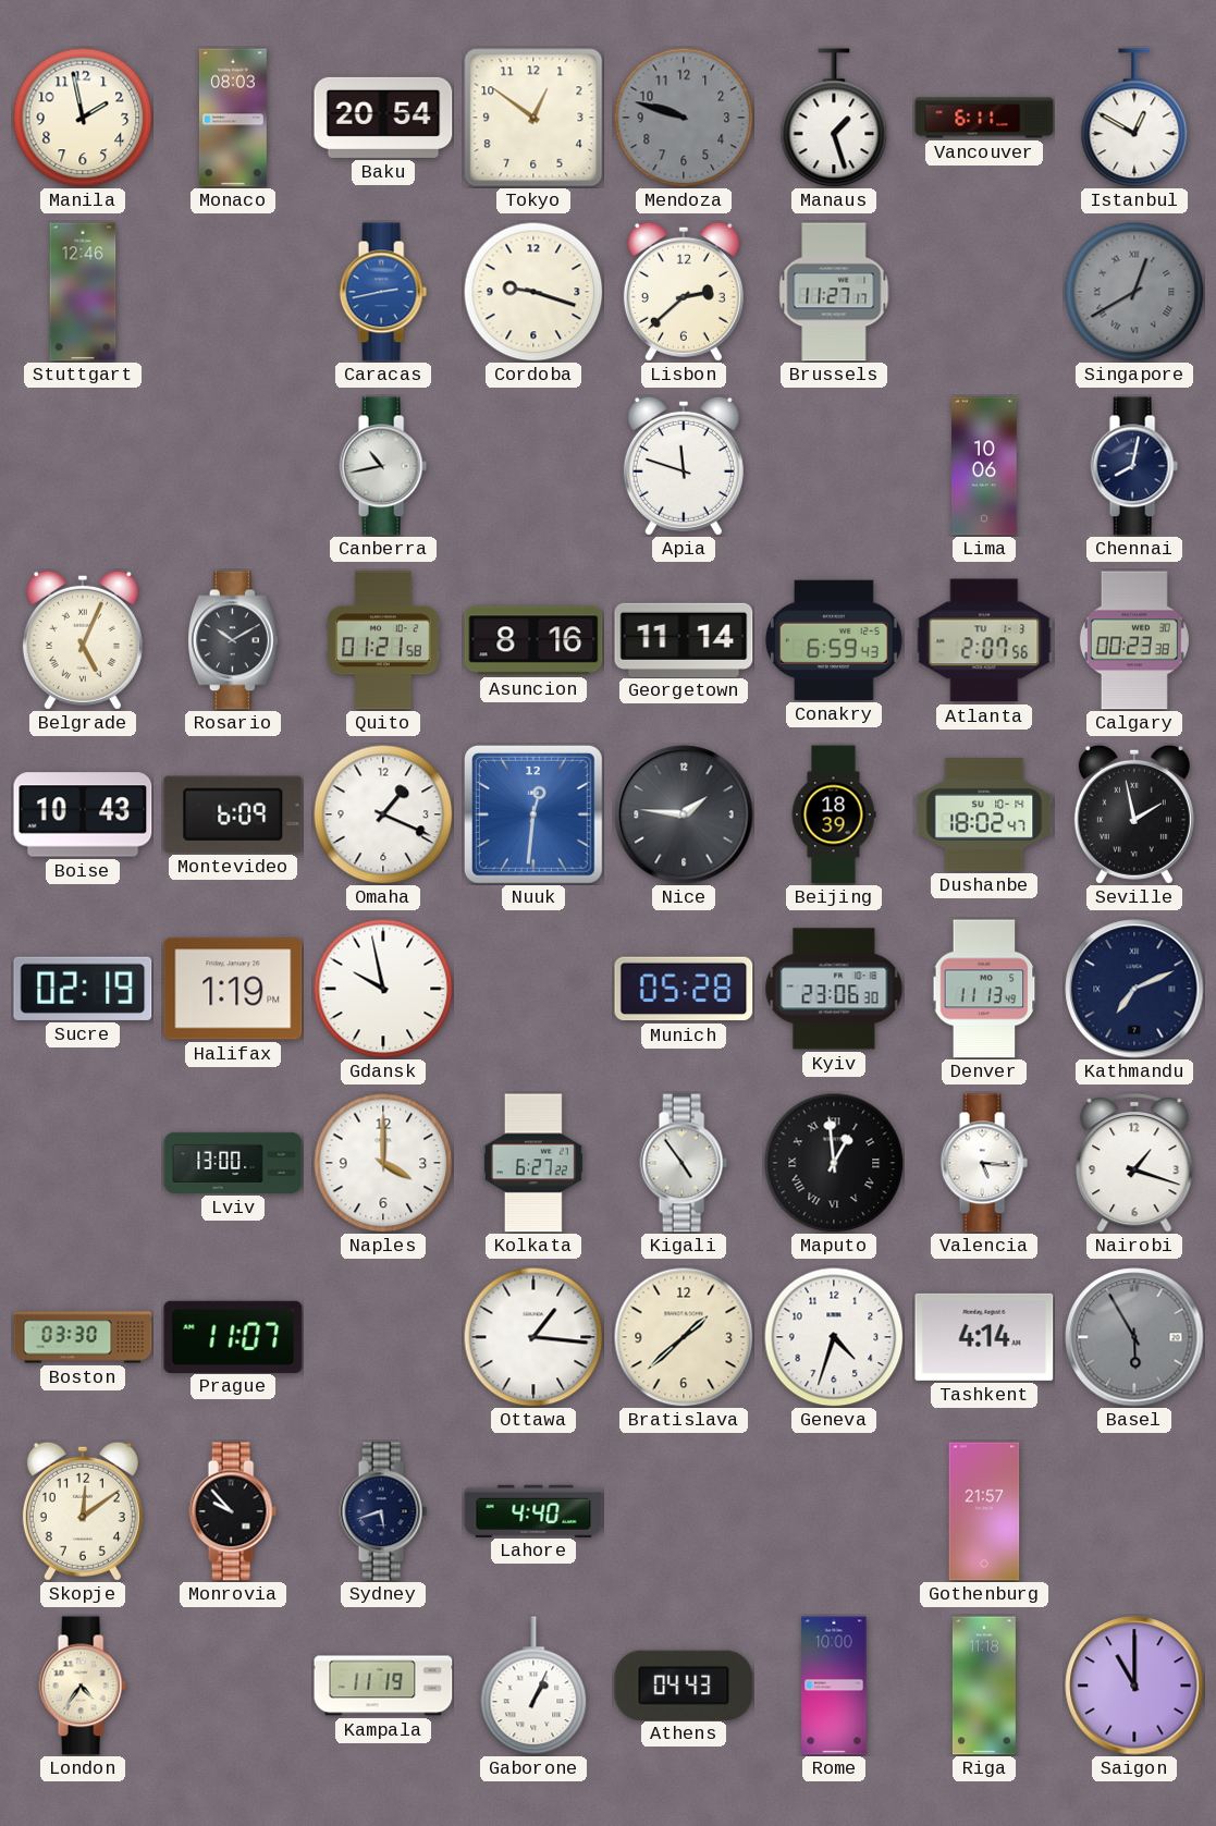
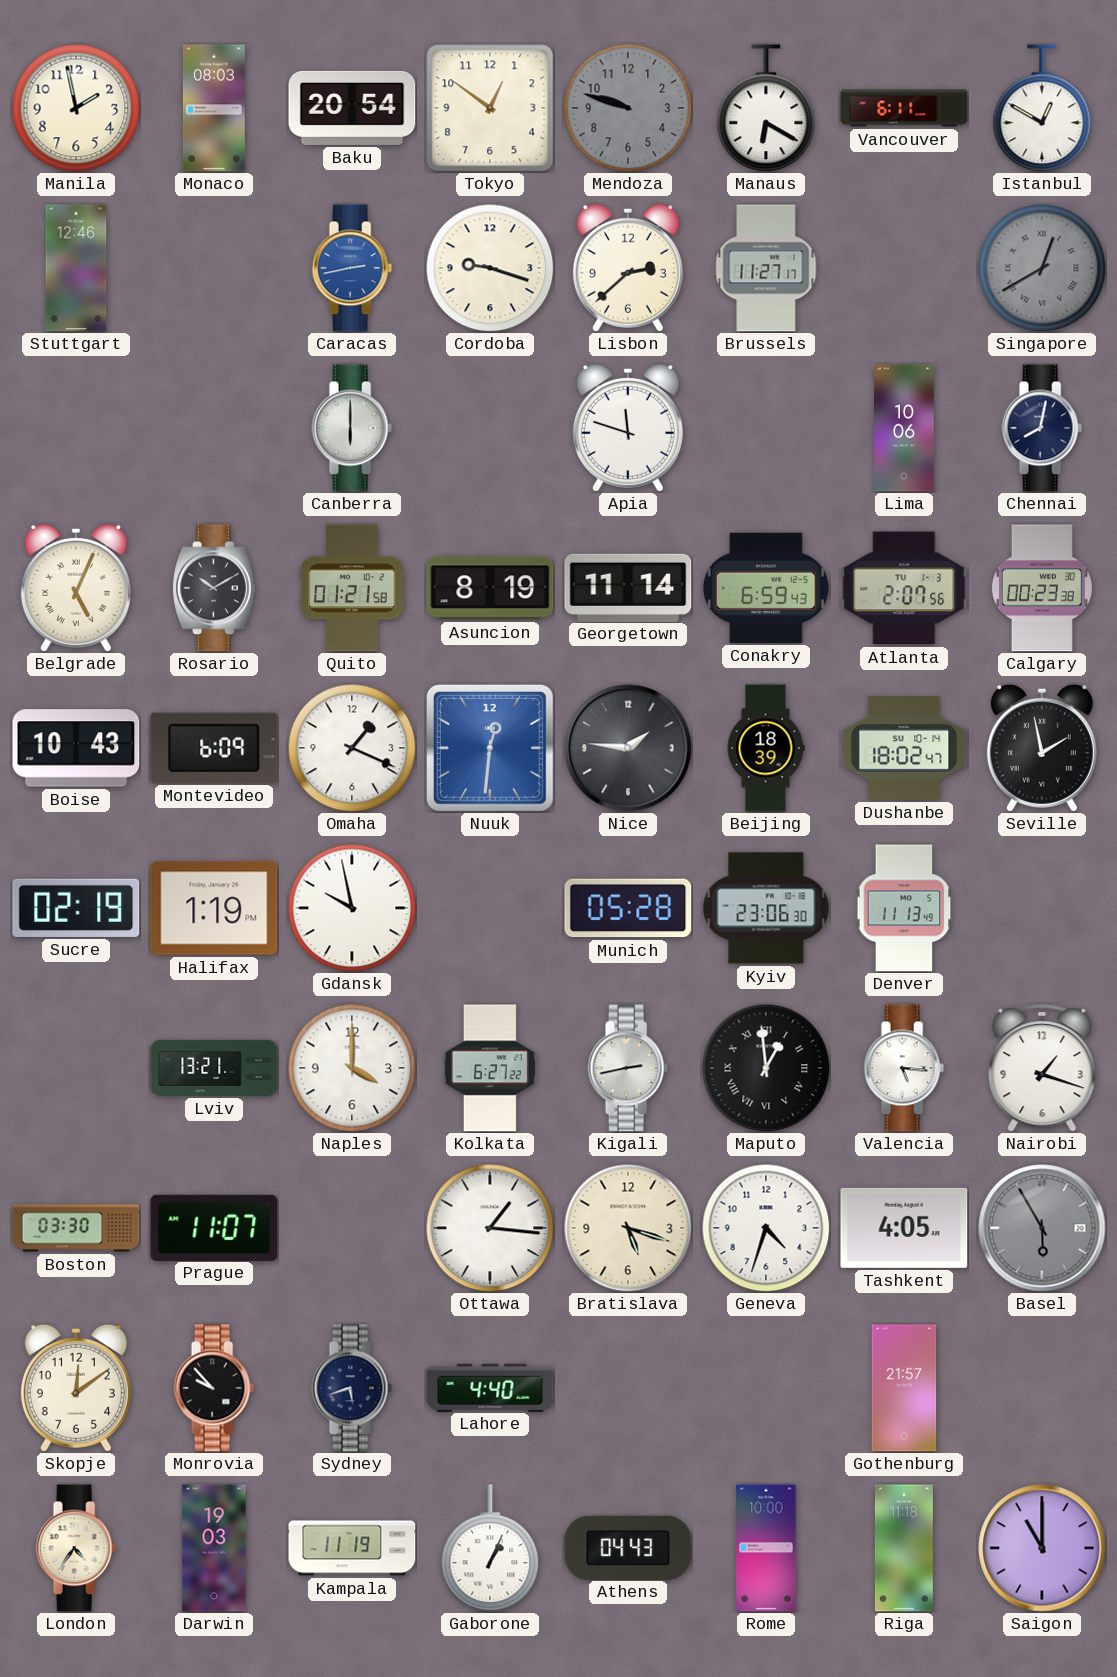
Manaus: 1:27 -> 6:20 (766, 108)
Canberra: 10:43 -> 6:00 (352, 428)
Asuncion: 8:16 -> 8:19 (490, 588)
Kathmandu: 7:11 -> none (1134, 989)
Lviv: 13:00 -> 13:21 (214, 1068)
Kigali: 4:54 -> 2:43 (628, 1068)
Bratislava: 1:38 -> 5:18 (628, 1228)
Tashkent: 4:14 -> 4:05 (904, 1228)
Darwin: none -> 19:03 (214, 1548)
